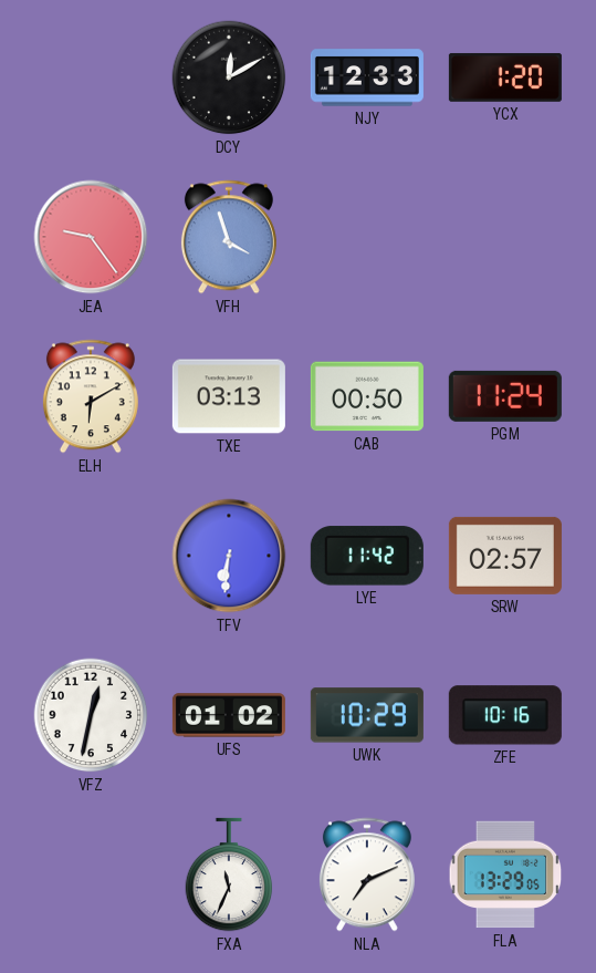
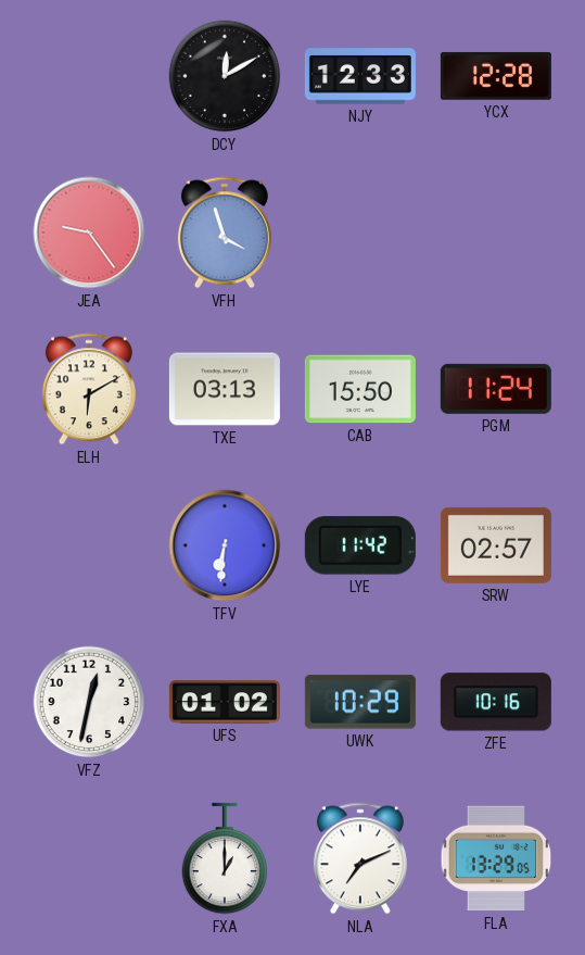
YCX: 1:20 -> 12:28 (496, 76)
CAB: 00:50 -> 15:50 (360, 389)
FXA: 11:34 -> 1:00 (225, 858)
